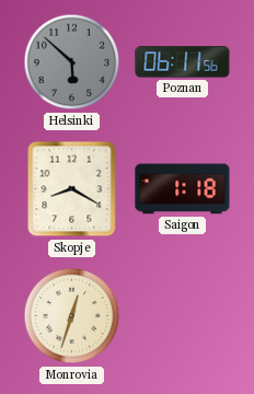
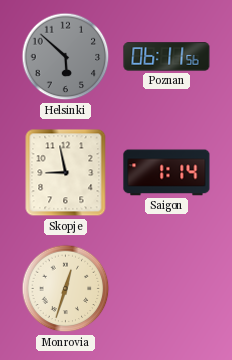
Skopje: 8:20 -> 8:58 (66, 173)
Saigon: 1:18 -> 1:14 (167, 173)
